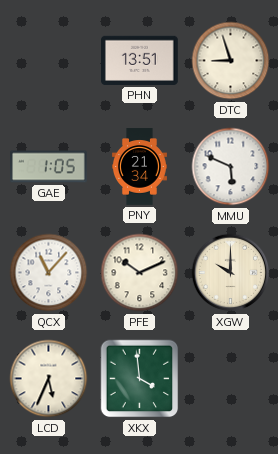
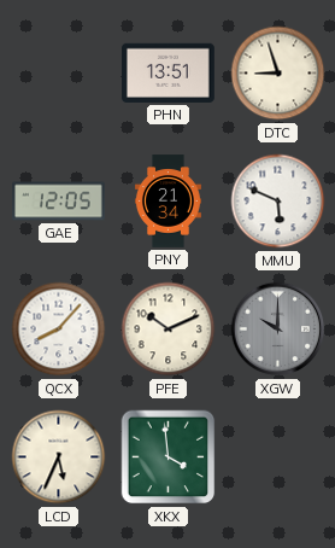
GAE: 1:05 -> 12:05 (59, 202)
QCX: 11:07 -> 8:07 (59, 330)
XGW dial: cream -> grey (278, 330)
